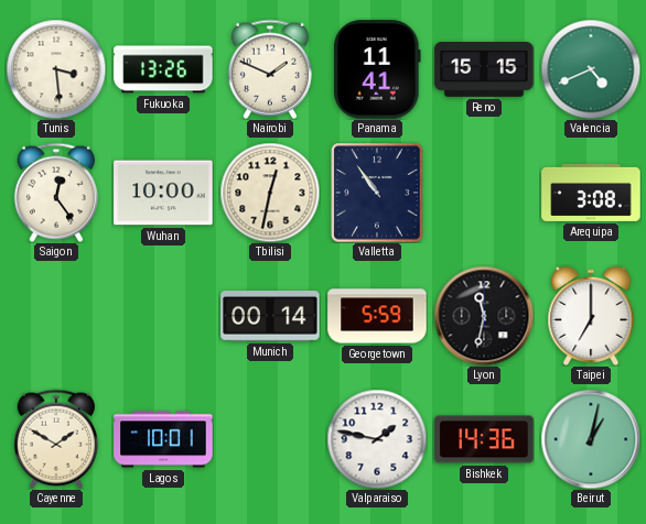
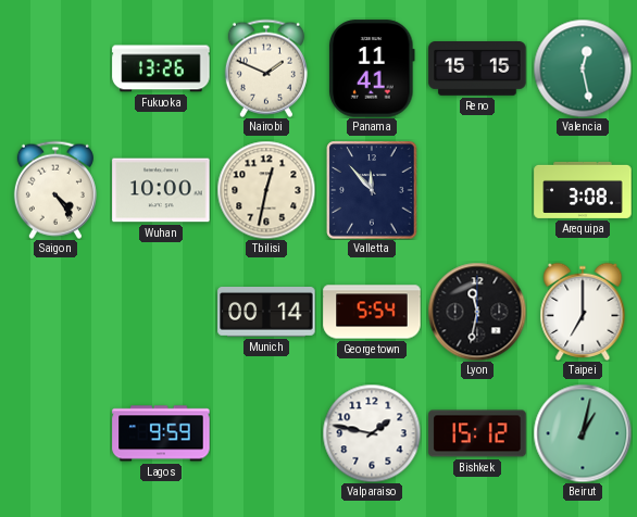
Tunis: 3:29 -> none (56, 69)
Valencia: 4:41 -> 12:28 (583, 68)
Saigon: 12:24 -> 4:24 (55, 190)
Valletta: 10:54 -> 11:53 (372, 190)
Georgetown: 5:59 -> 5:54 (372, 312)
Cayenne: 1:50 -> none (56, 439)
Lagos: 10:01 -> 9:59 (161, 433)
Bishkek: 14:36 -> 15:12 (477, 433)
